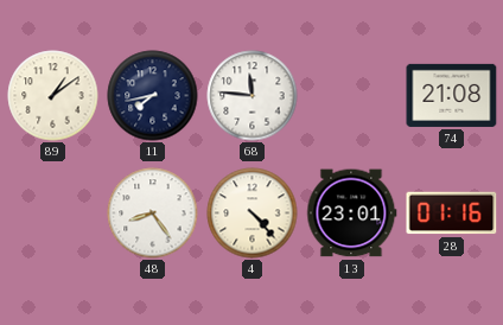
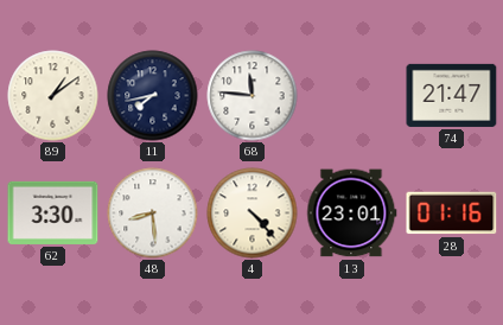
74: 21:08 -> 21:47 (452, 95)
62: none -> 3:30 (53, 212)
48: 8:24 -> 8:29 (153, 214)
